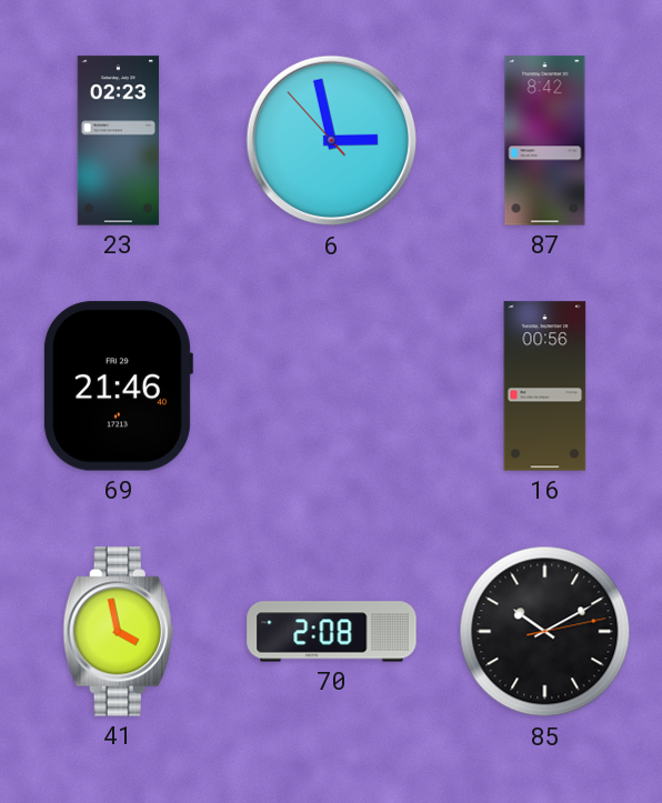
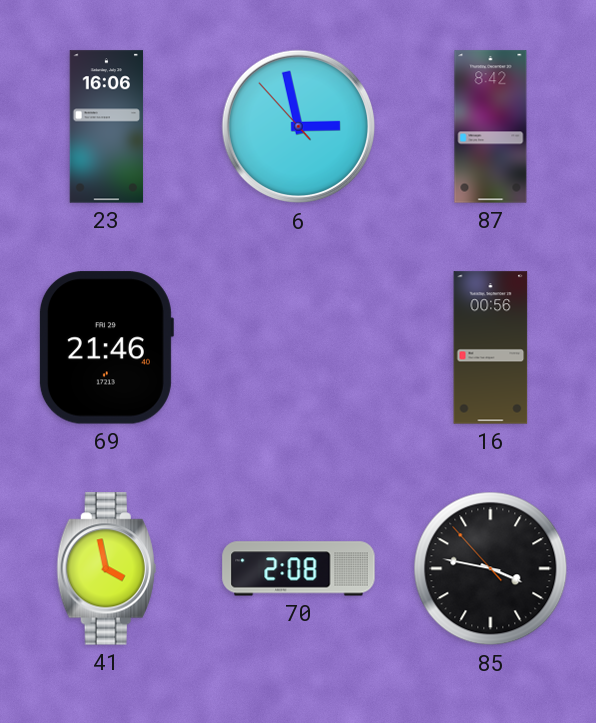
23: 02:23 -> 16:06 (107, 127)
85: 10:10 -> 3:46 (491, 569)
